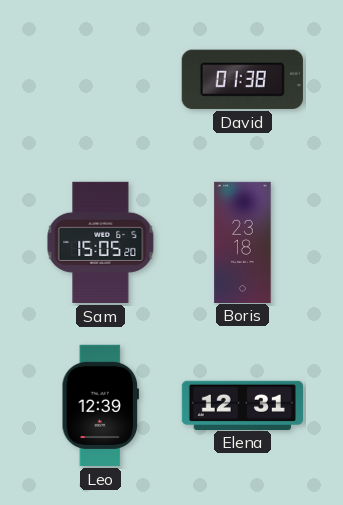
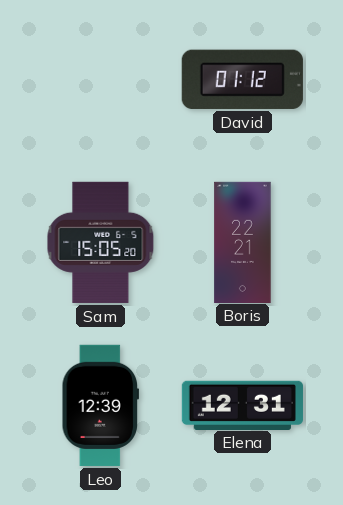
David: 01:38 -> 01:12 (242, 79)
Boris: 23:18 -> 22:21 (243, 242)
